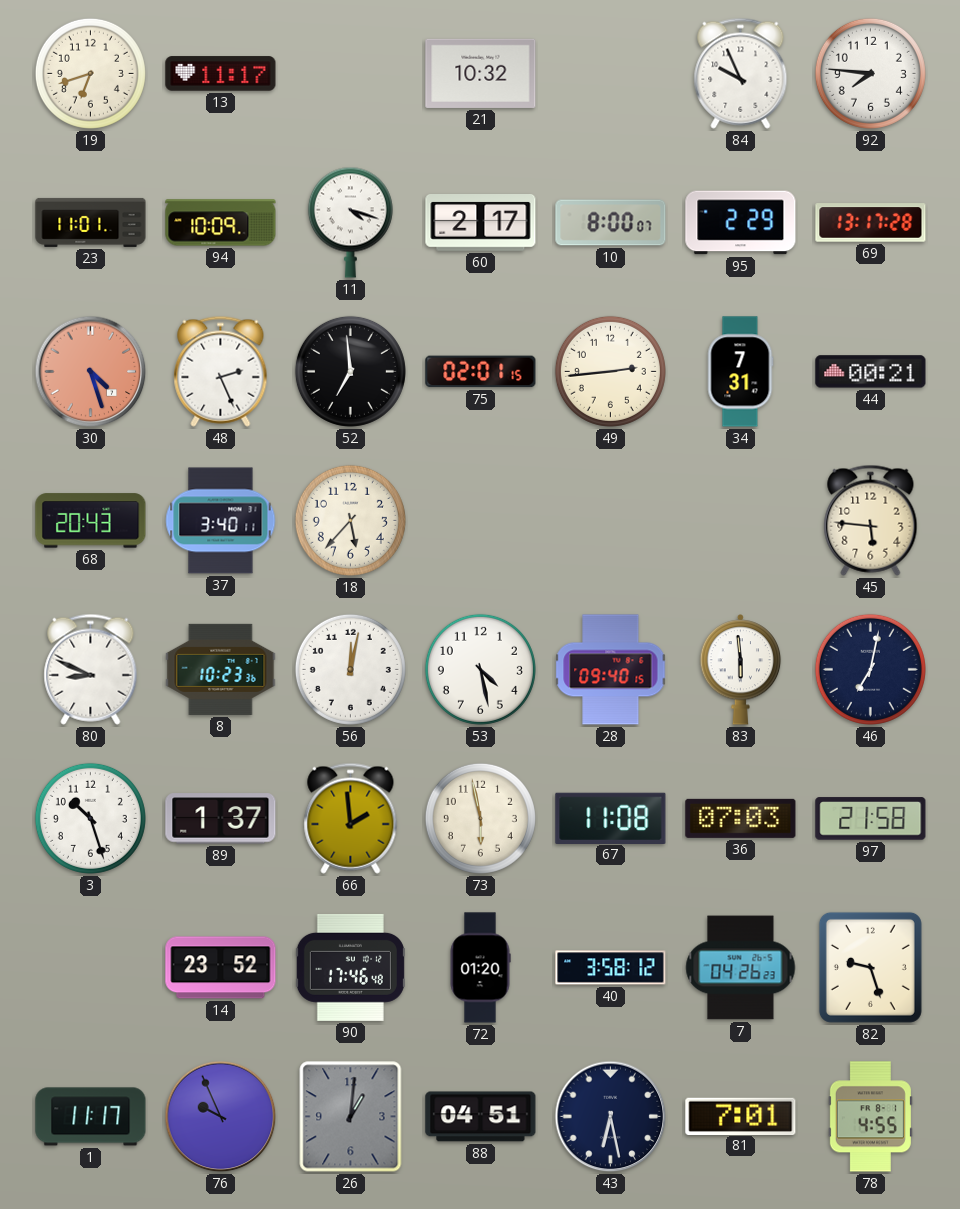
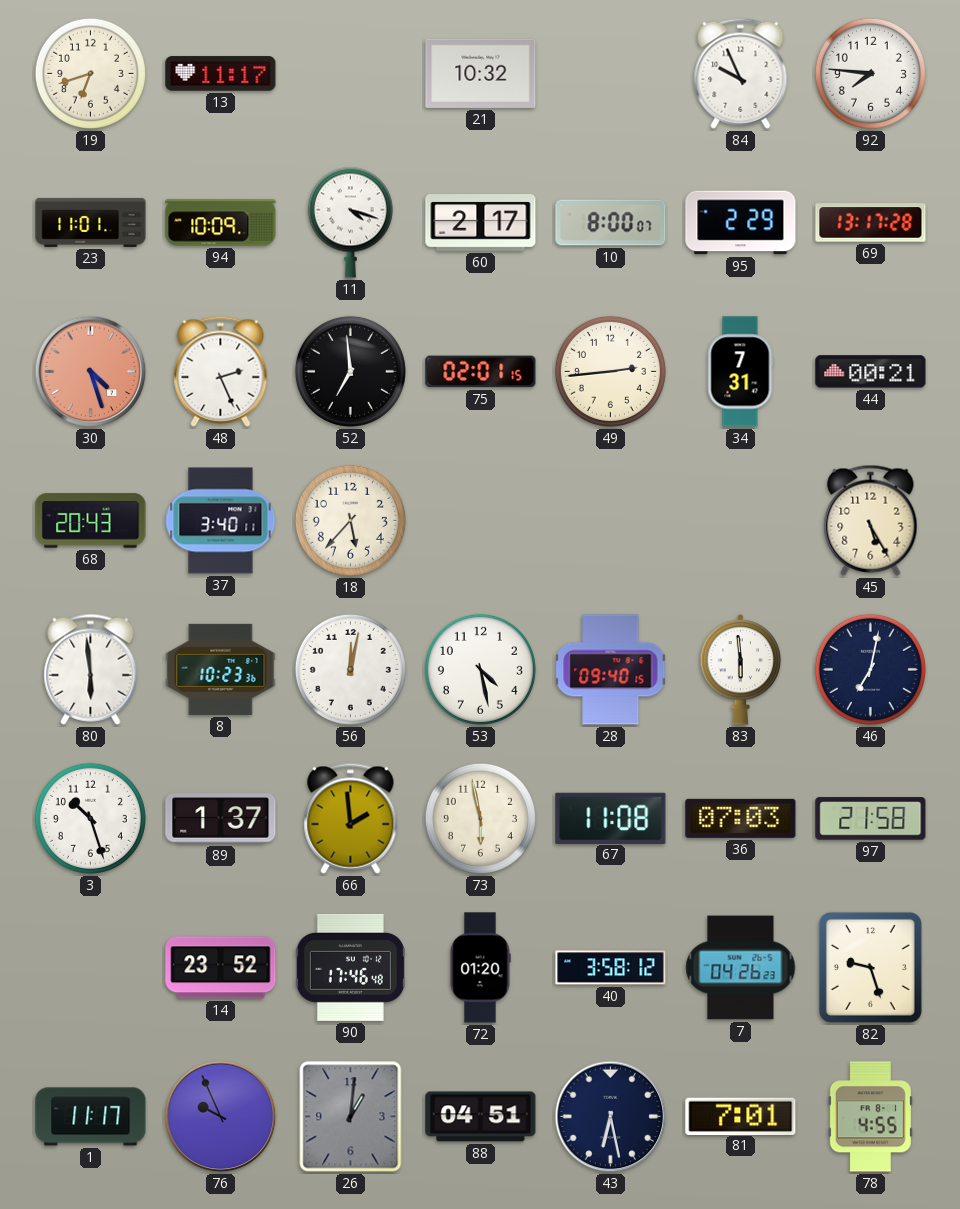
45: 5:46 -> 5:25 (871, 520)
80: 8:49 -> 5:59 (91, 669)
